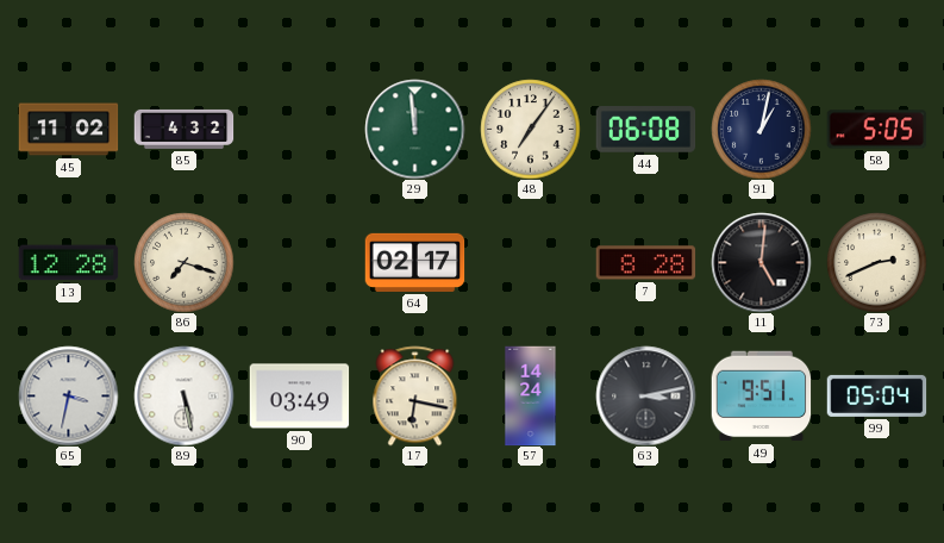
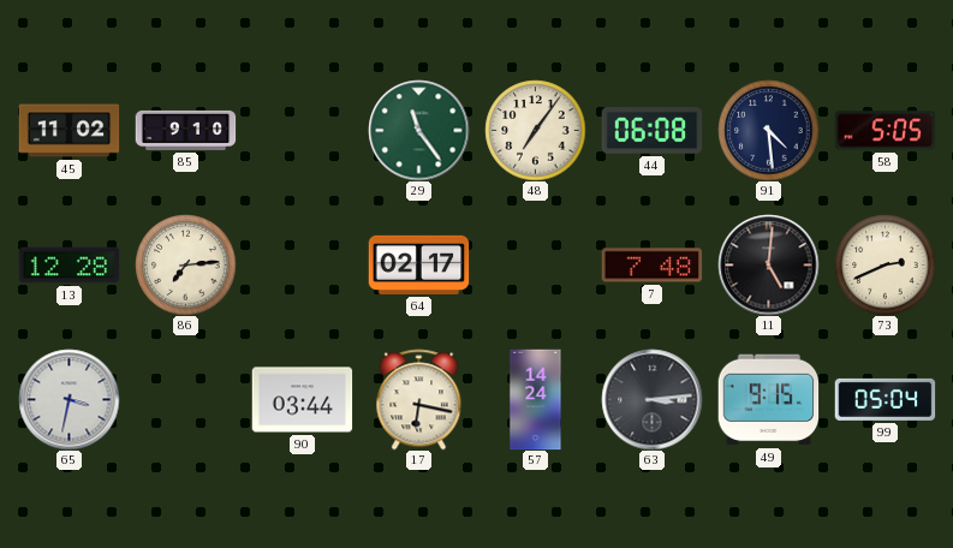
85: 4:32 -> 9:10 (185, 130)
29: 11:59 -> 11:24 (418, 130)
91: 1:02 -> 4:29 (768, 130)
86: 7:18 -> 7:14 (185, 264)
7: 8:28 -> 7:48 (651, 266)
89: 5:28 -> none (183, 395)
90: 03:49 -> 03:44 (302, 400)
63: 3:13 -> 3:14 (651, 399)
49: 9:51 -> 9:15 (768, 400)
